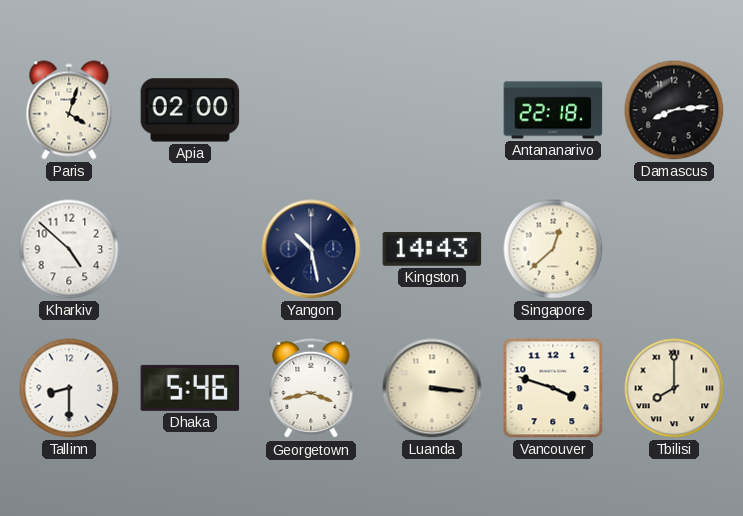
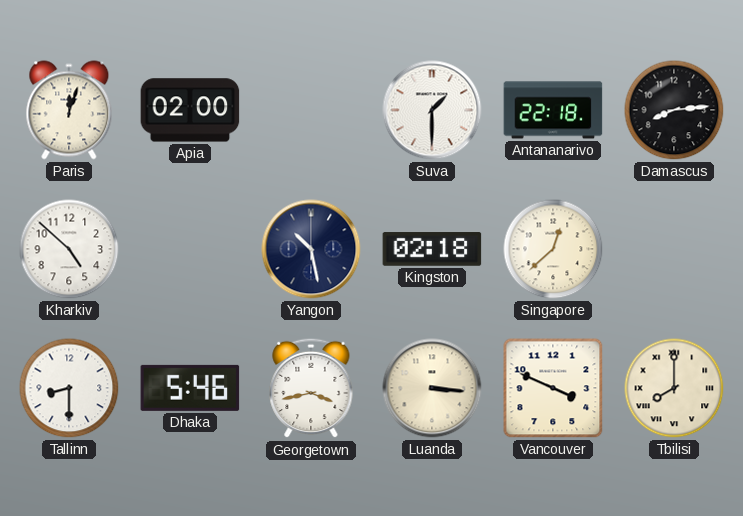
Paris: 4:03 -> 12:03 (69, 110)
Suva: none -> 1:30 (432, 110)
Kingston: 14:43 -> 02:18 (432, 249)
Vancouver: 3:48 -> 3:49 (553, 388)
